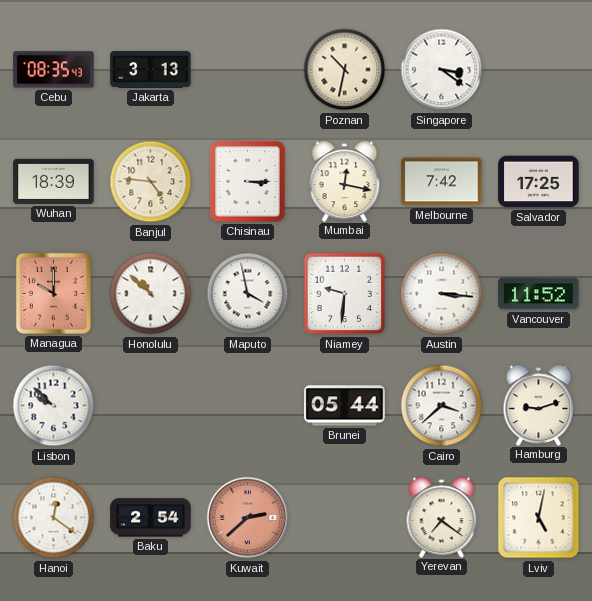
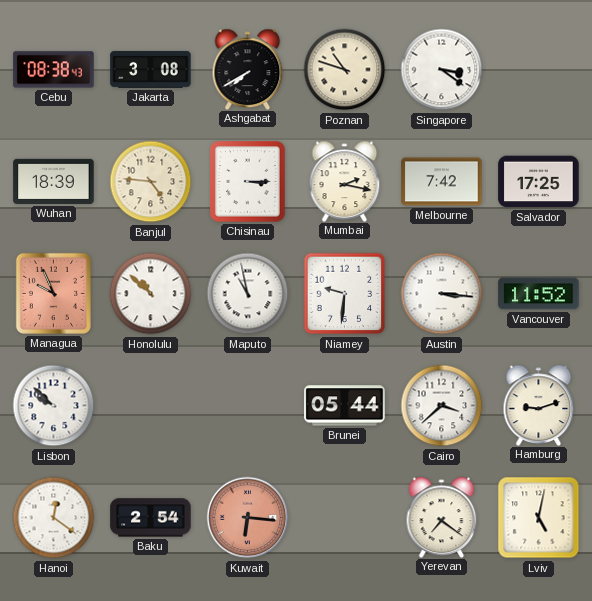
Cebu: 08:35 -> 08:38 (54, 70)
Jakarta: 3:13 -> 3:08 (151, 69)
Ashgabat: none -> 7:40 (248, 69)
Poznan: 10:32 -> 10:48 (345, 70)
Mumbai: 12:17 -> 2:17 (345, 181)
Managua: 10:00 -> 9:56 (53, 293)
Maputo: 3:58 -> 10:58 (248, 294)
Kuwait: 2:38 -> 6:16 (248, 518)
